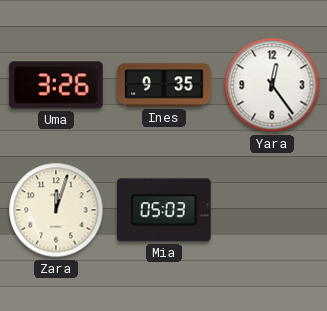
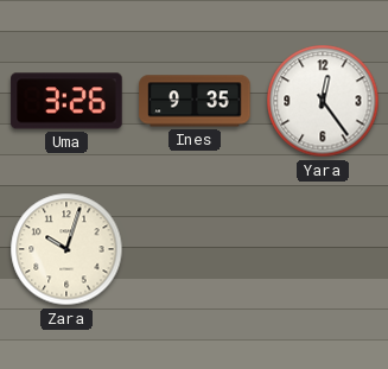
Zara: 12:03 -> 10:03 (66, 249)
Mia: 05:03 -> none (165, 210)
